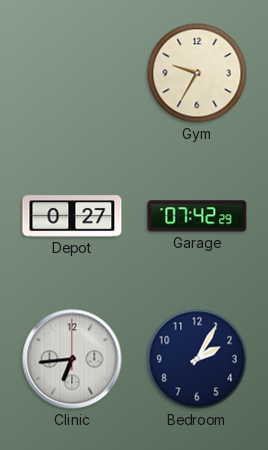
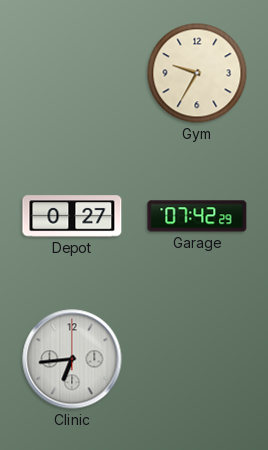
Bedroom: 2:05 -> none (197, 359)
